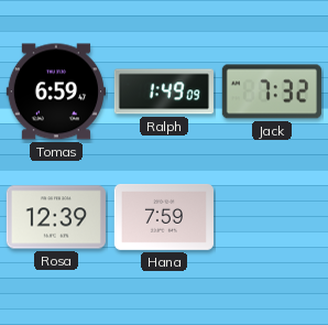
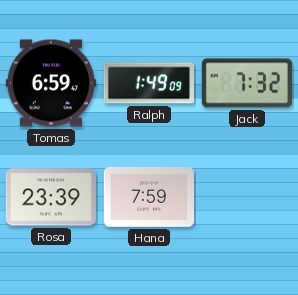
Rosa: 12:39 -> 23:39 (50, 197)
